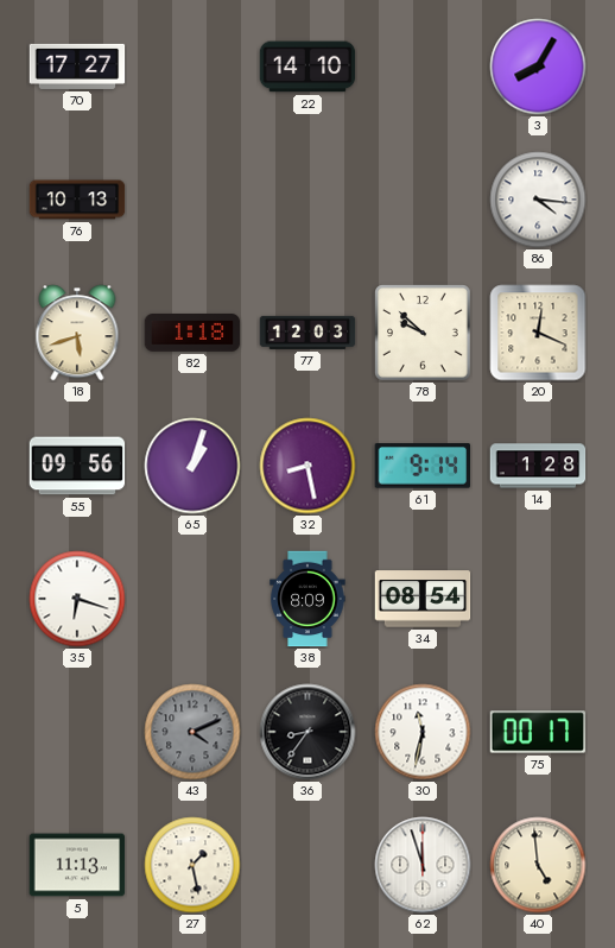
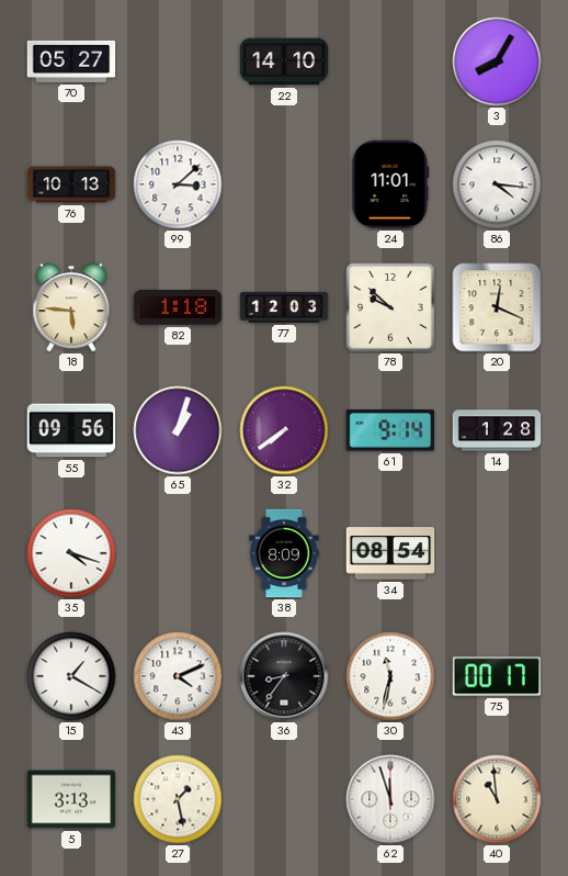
70: 17:27 -> 05:27 (71, 61)
99: none -> 3:08 (178, 184)
24: none -> 11:01 (390, 184)
18: 5:42 -> 5:46 (71, 307)
32: 8:28 -> 7:39 (284, 430)
35: 6:18 -> 4:18 (71, 553)
15: none -> 1:20 (71, 676)
43 dial: grey -> white (178, 676)
5: 11:13 -> 3:13 (71, 799)
40: 4:59 -> 10:59 (497, 799)
